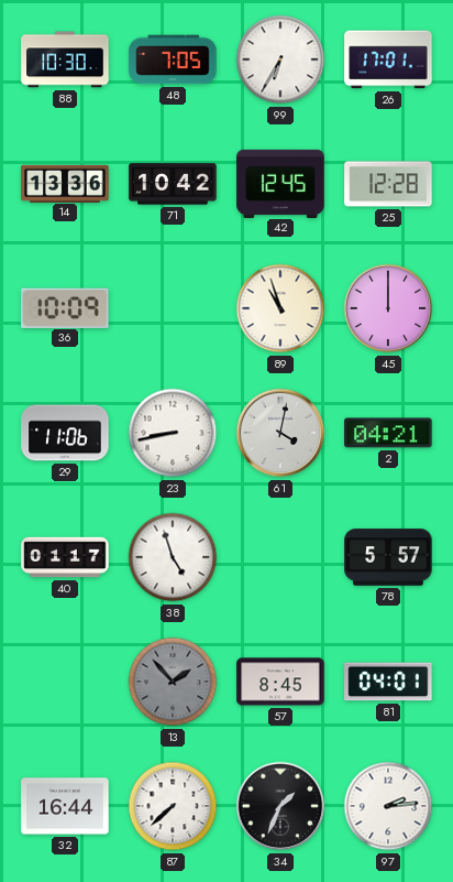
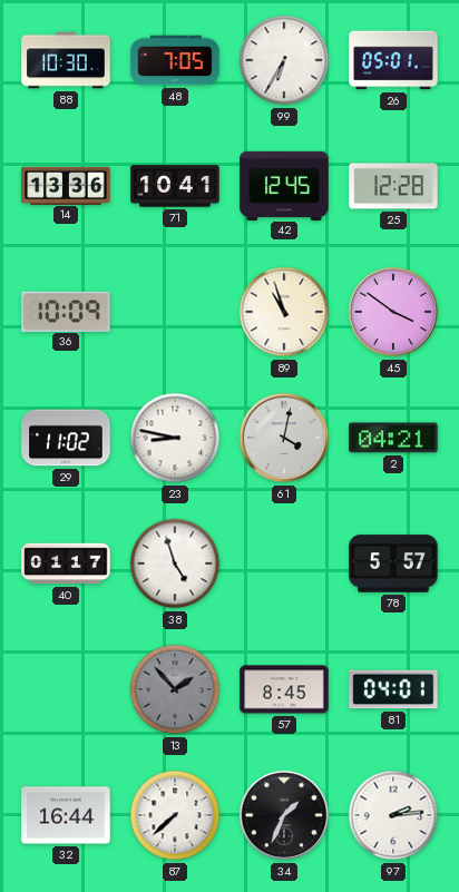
26: 17:01 -> 05:01 (393, 60)
71: 10:42 -> 10:41 (175, 186)
45: 12:00 -> 3:51 (393, 312)
29: 11:06 -> 11:02 (66, 438)
23: 8:43 -> 8:47 (175, 438)
